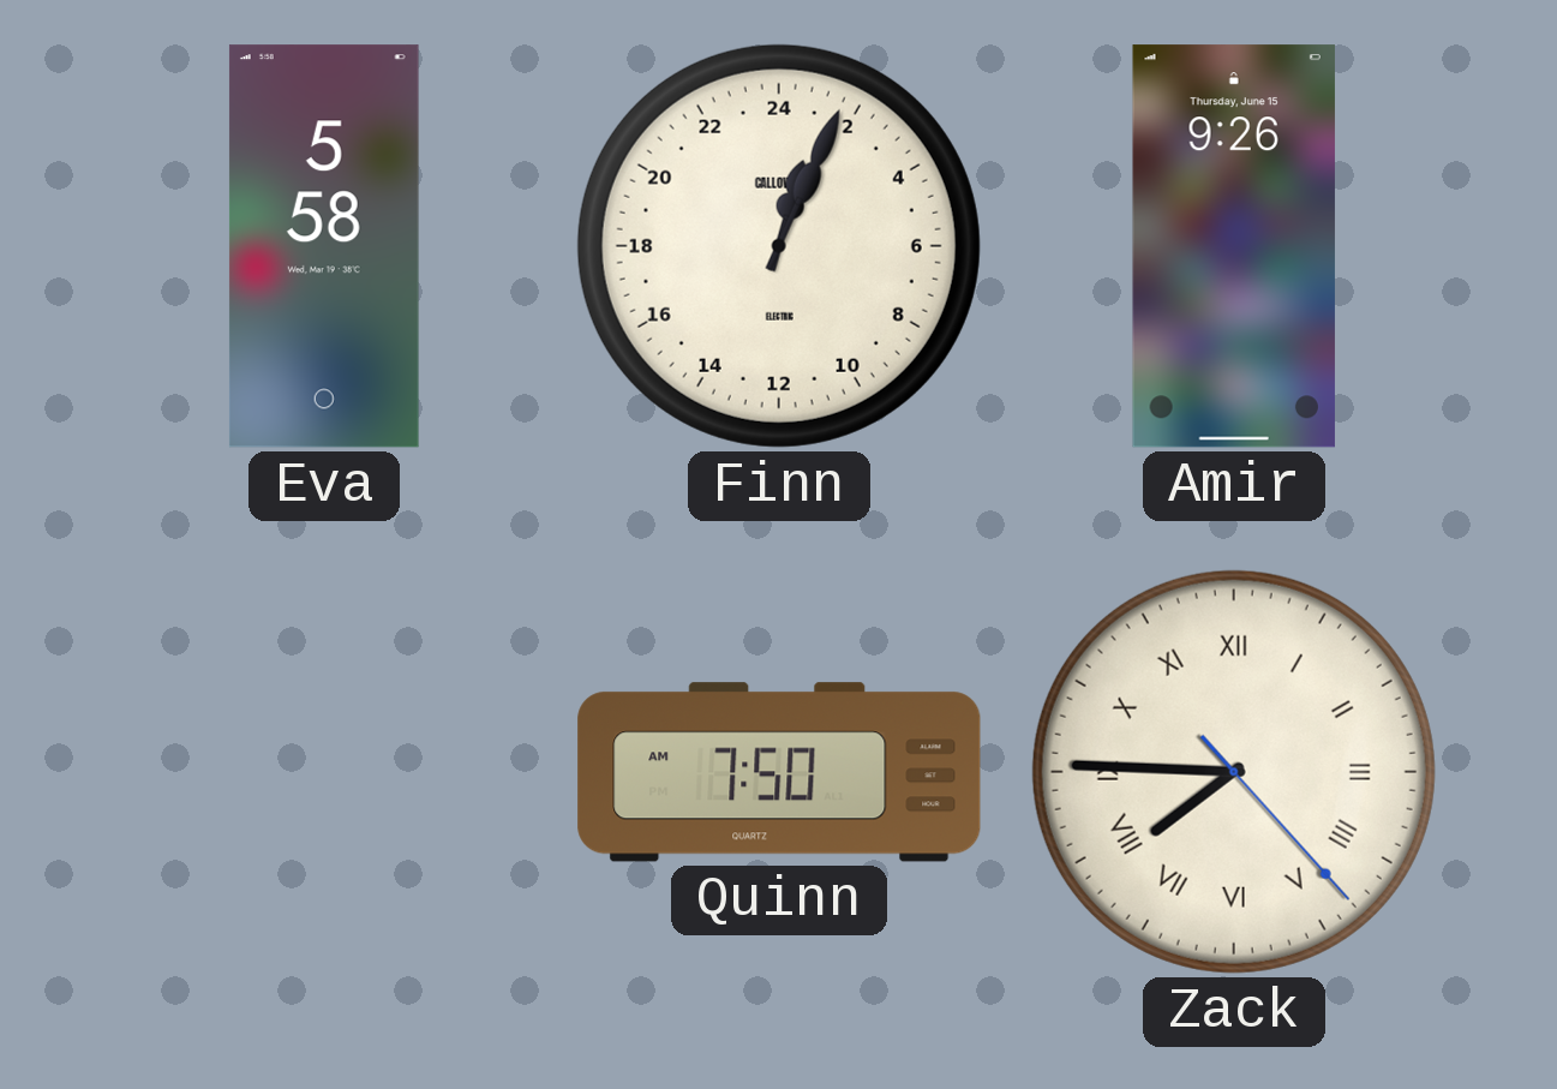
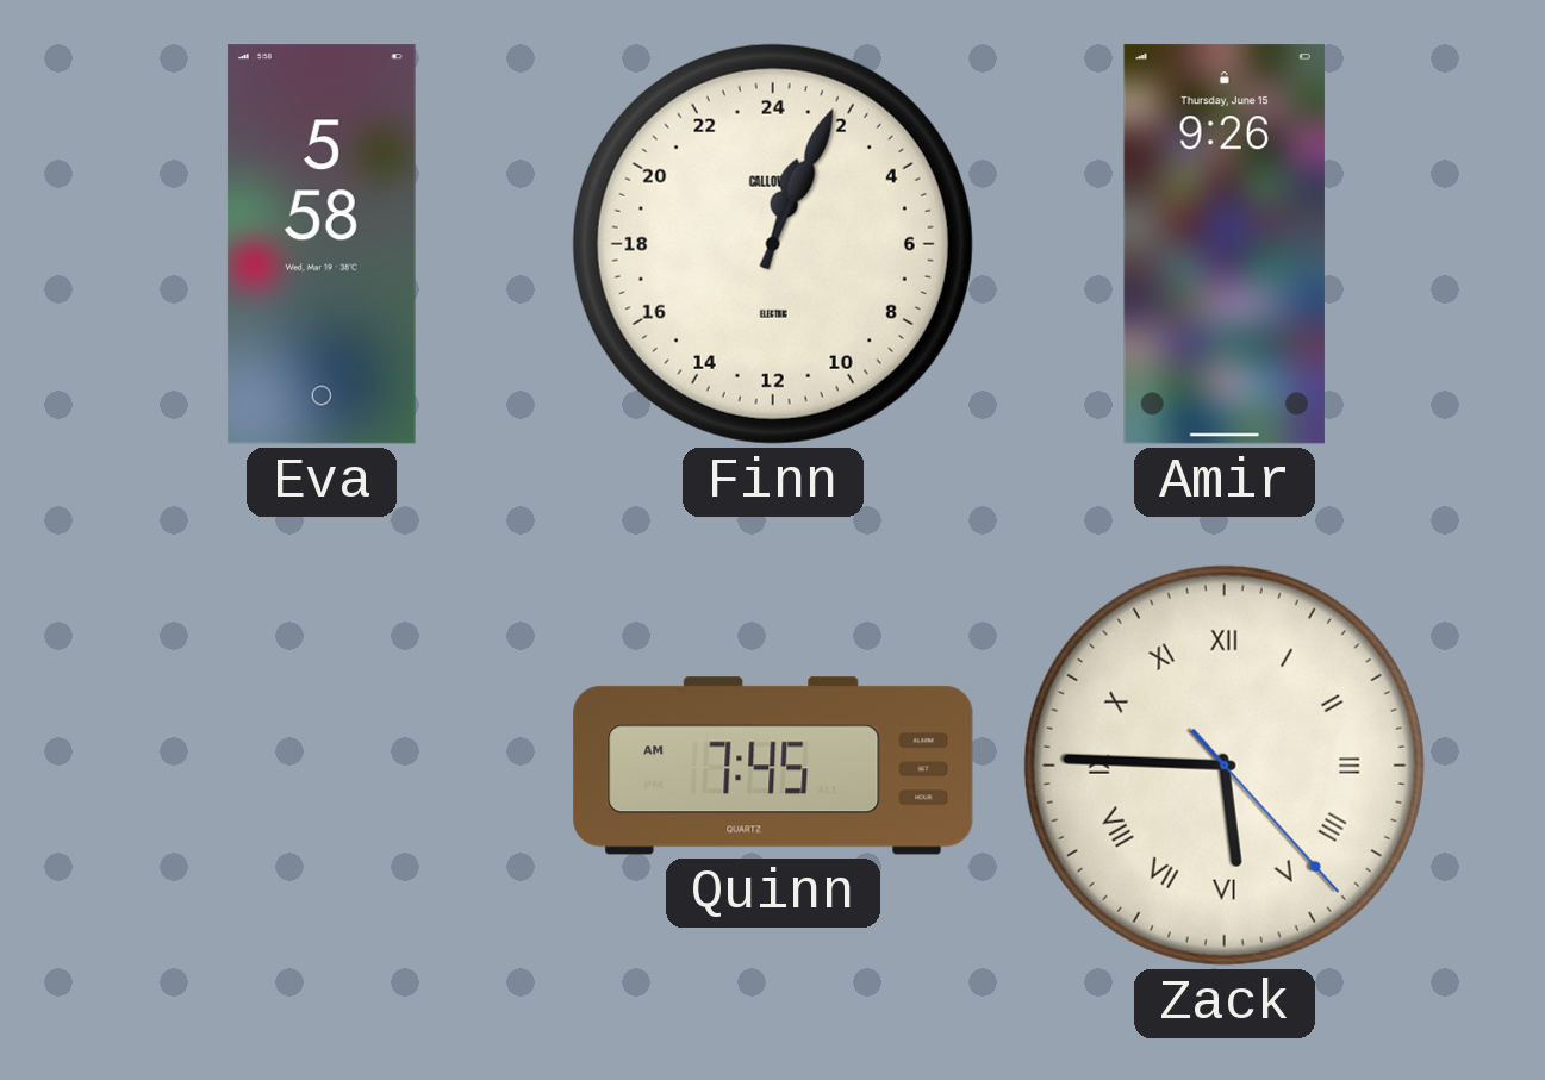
Quinn: 7:50 -> 7:45 (773, 766)
Zack: 7:45 -> 5:45 (1225, 766)
